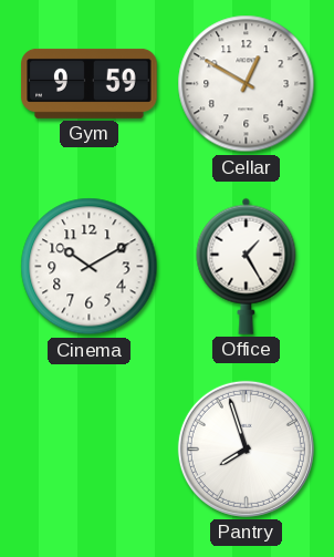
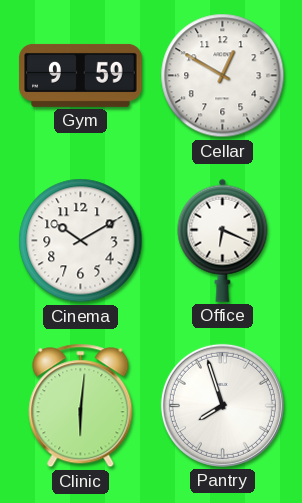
Office: 1:25 -> 6:19 (223, 240)
Clinic: none -> 6:01 (81, 406)
